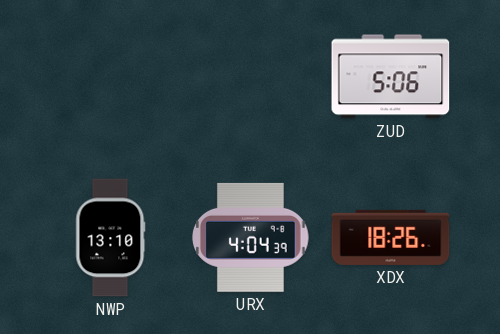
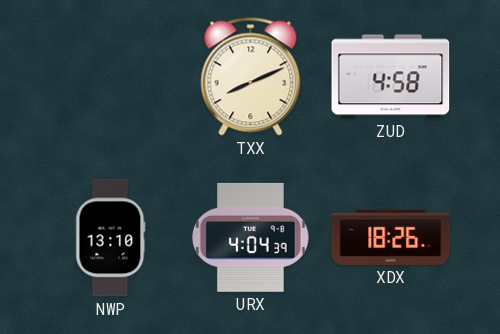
TXX: none -> 8:11 (251, 77)
ZUD: 5:06 -> 4:58 (391, 77)
